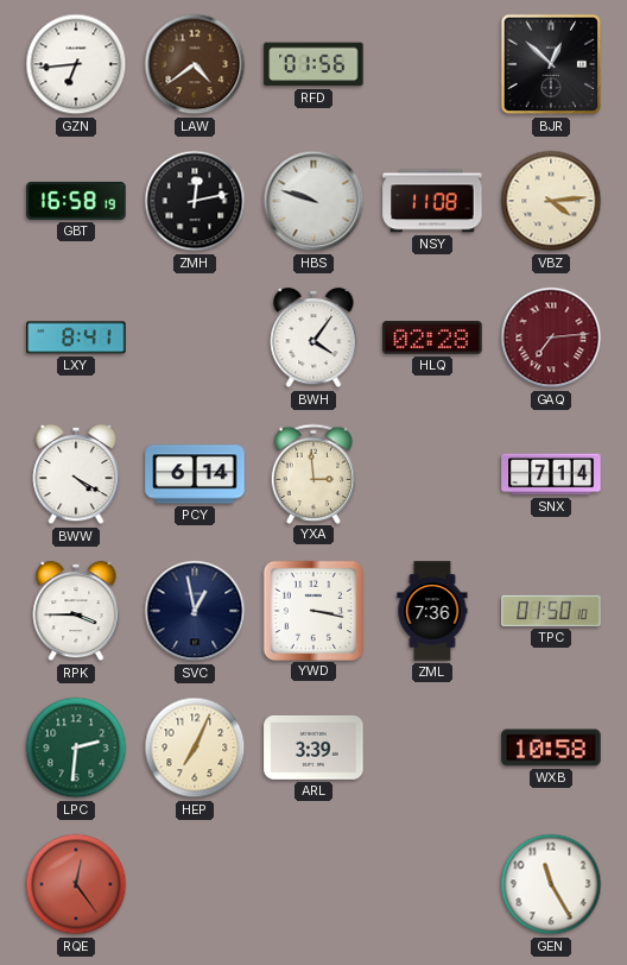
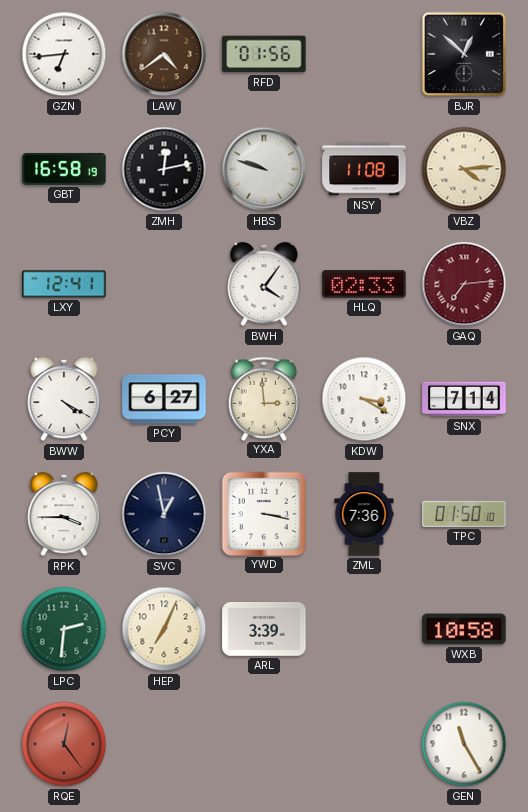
LXY: 8:41 -> 12:41 (64, 284)
HLQ: 02:28 -> 02:33 (364, 284)
PCY: 6:14 -> 6:27 (164, 399)
KDW: none -> 3:20 (364, 399)
